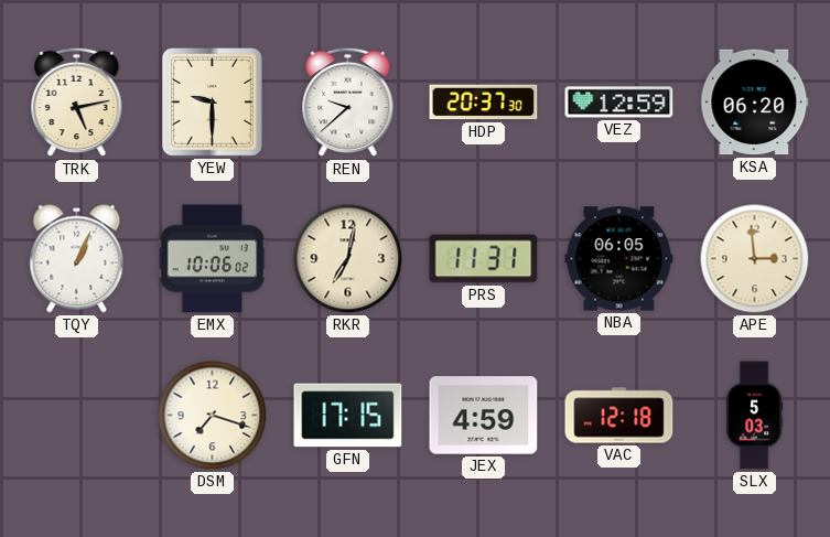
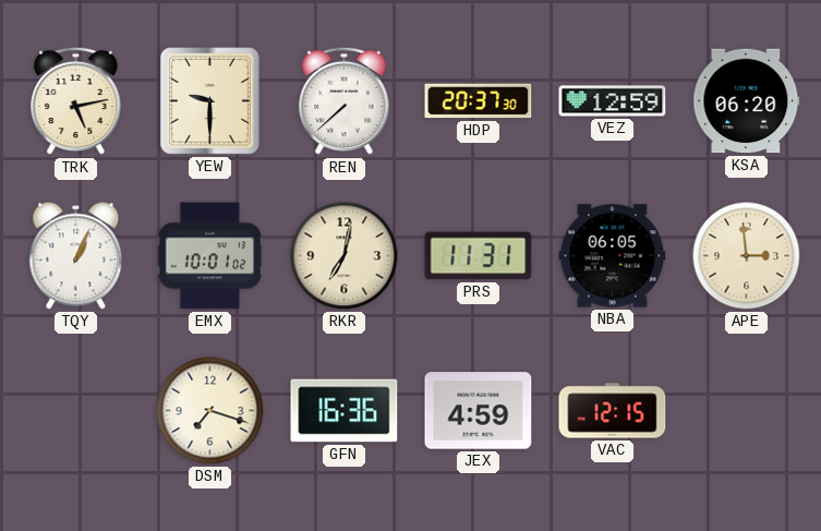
REN: 9:38 -> 7:38 (345, 101)
EMX: 10:06 -> 10:01 (210, 256)
GFN: 17:15 -> 16:36 (345, 411)
VAC: 12:18 -> 12:15 (613, 411)
SLX: 5:03 -> none (754, 416)
